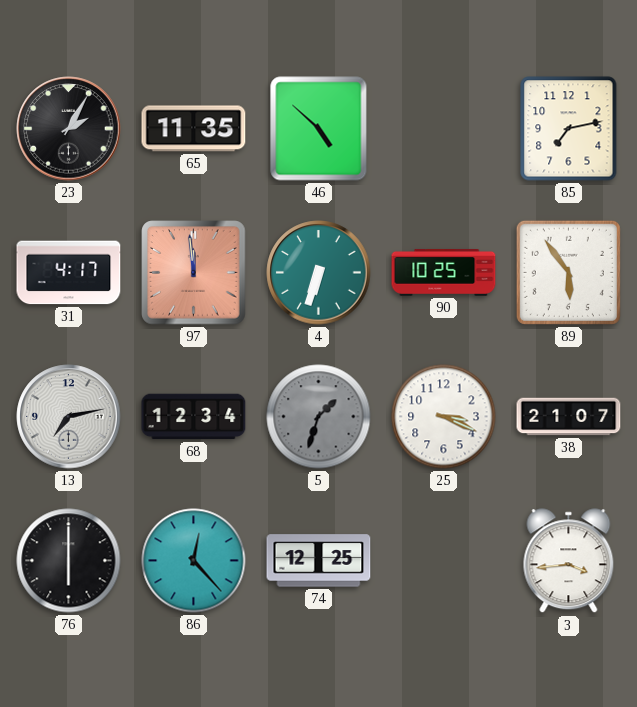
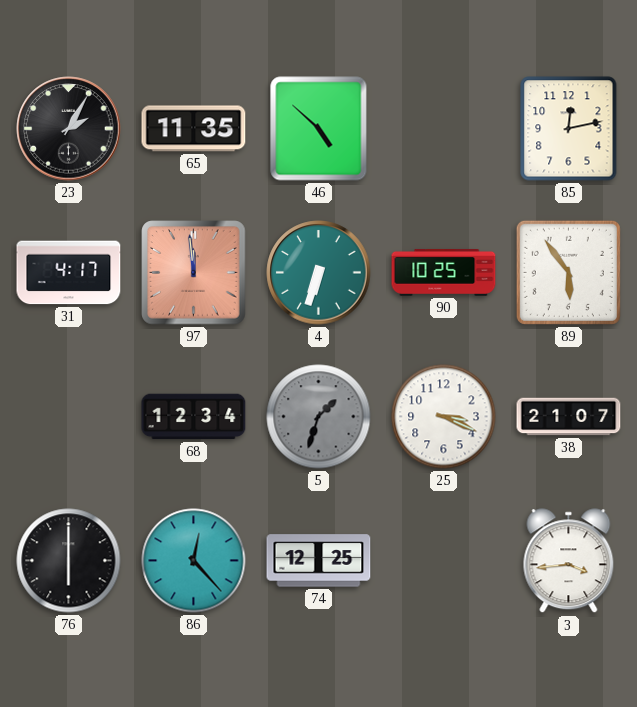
85: 7:13 -> 12:13 (569, 129)
13: 7:13 -> none (69, 417)
